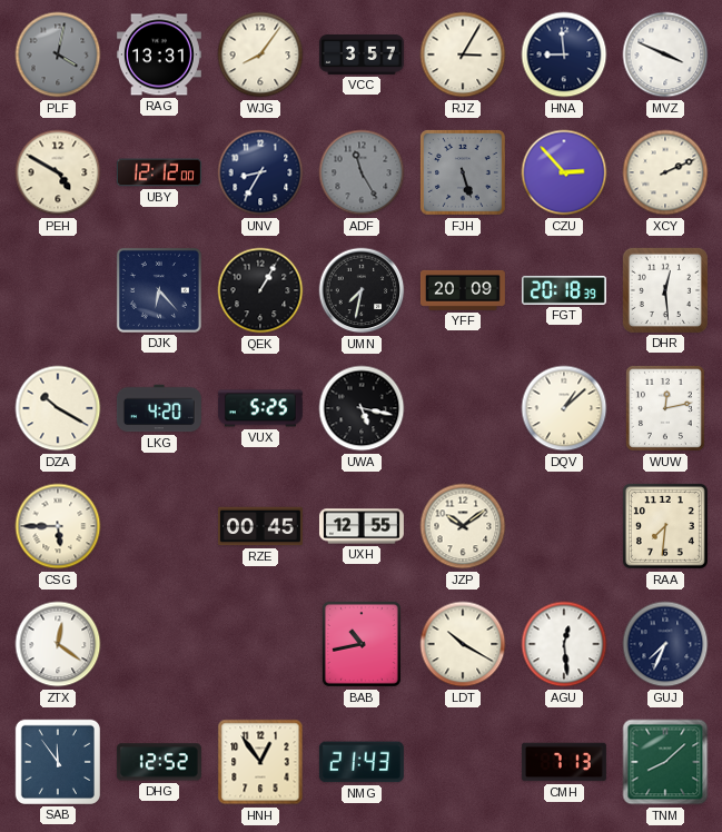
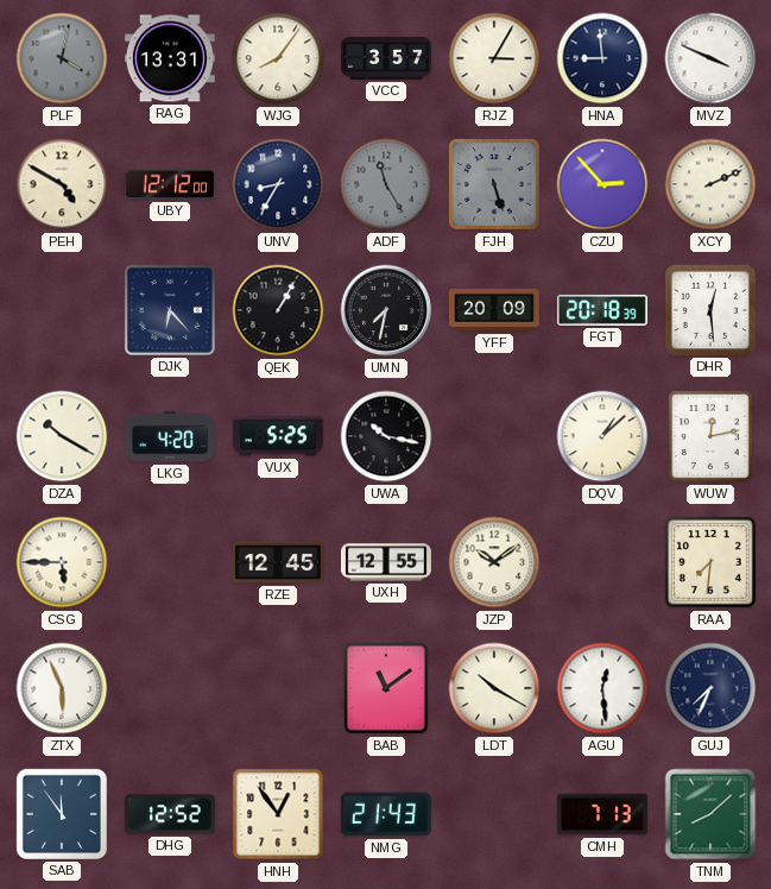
UWA: 5:17 -> 10:17 (386, 436)
RZE: 00:45 -> 12:45 (278, 562)
ZTX: 12:21 -> 5:56 (62, 688)
BAB: 10:43 -> 11:09 (386, 688)
